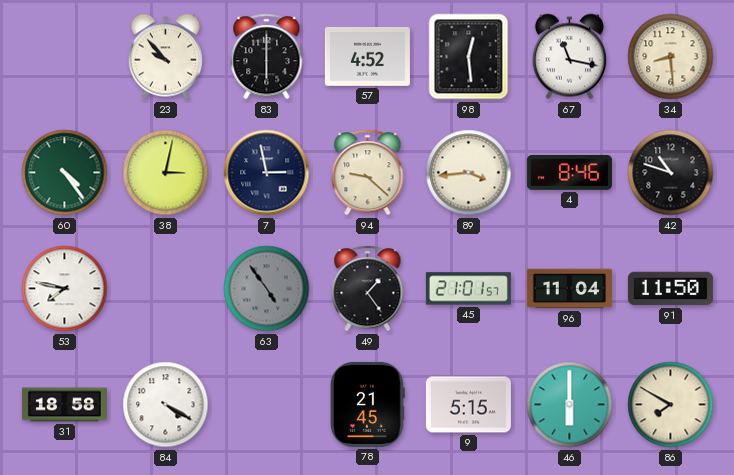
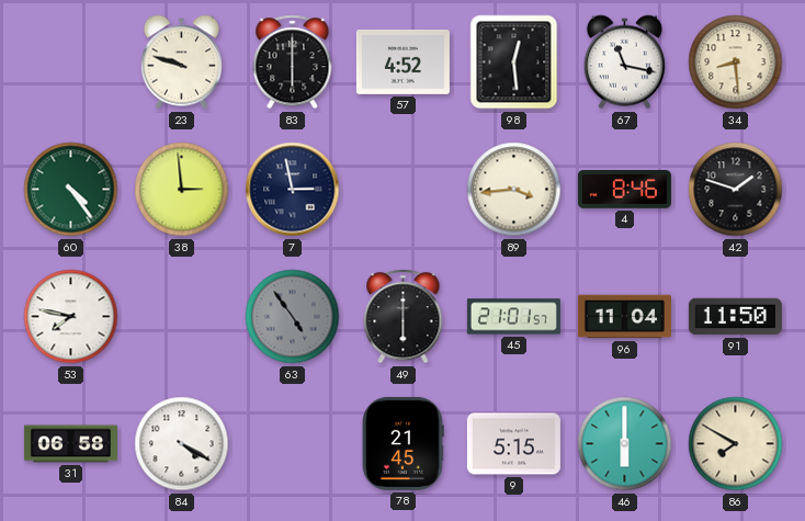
23: 9:53 -> 9:48 (181, 63)
38: 3:02 -> 2:59 (182, 190)
94: 9:22 -> none (368, 173)
42: 10:48 -> 1:48 (736, 190)
49: 1:24 -> 6:00 (404, 317)
31: 18:58 -> 06:58 (70, 444)
